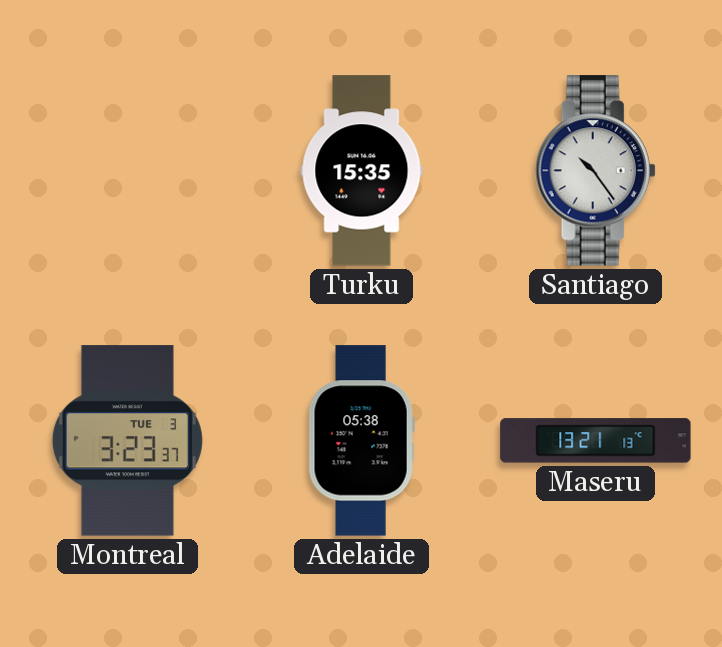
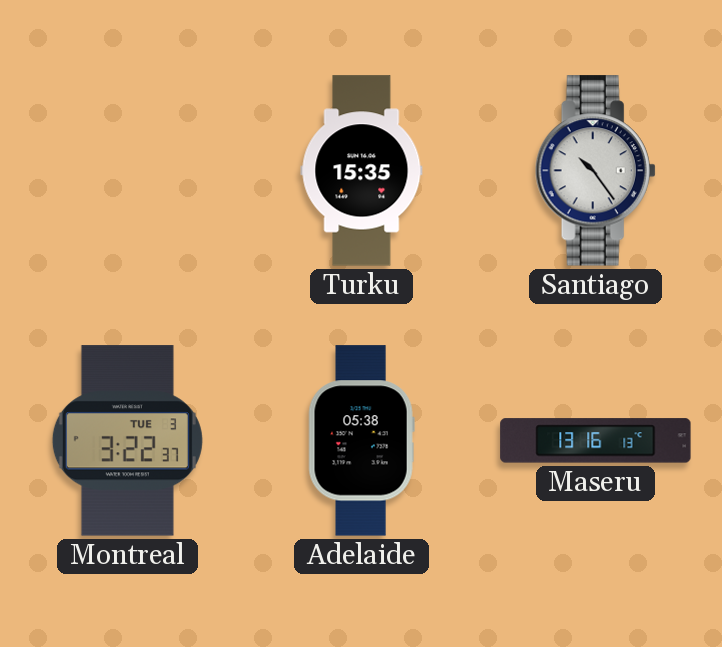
Montreal: 3:23 -> 3:22 (127, 441)
Maseru: 13:21 -> 13:16 (596, 441)
